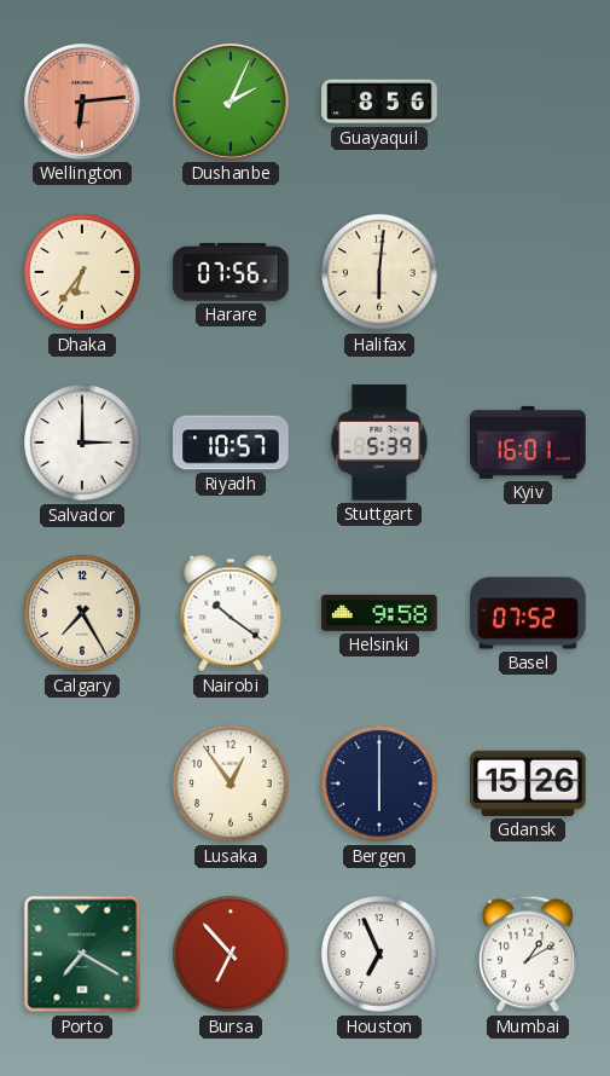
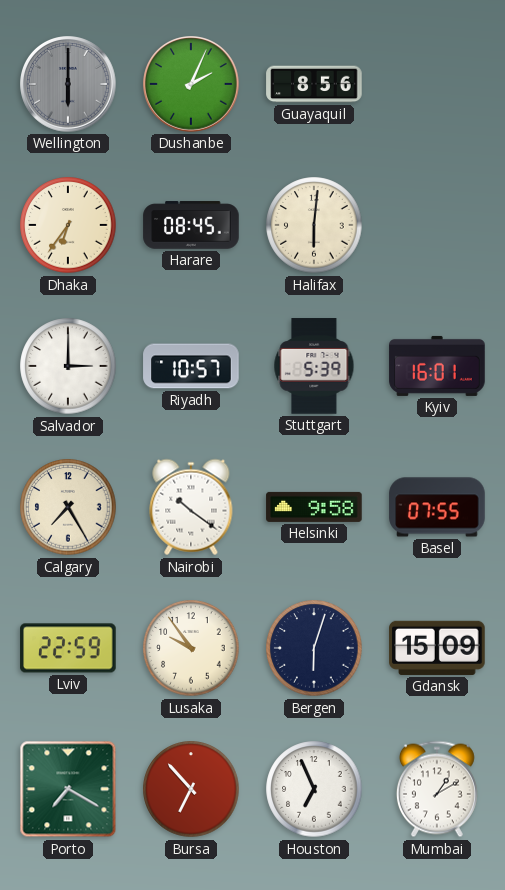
Wellington: 6:14 -> 6:00 (69, 85)
Wellington dial: salmon -> grey (69, 85)
Harare: 07:56 -> 08:45 (191, 225)
Basel: 07:52 -> 07:55 (437, 507)
Lviv: none -> 22:59 (68, 648)
Lusaka: 12:54 -> 9:54 (191, 648)
Bergen: 6:00 -> 6:03 (314, 648)
Gdansk: 15:26 -> 15:09 (437, 648)
